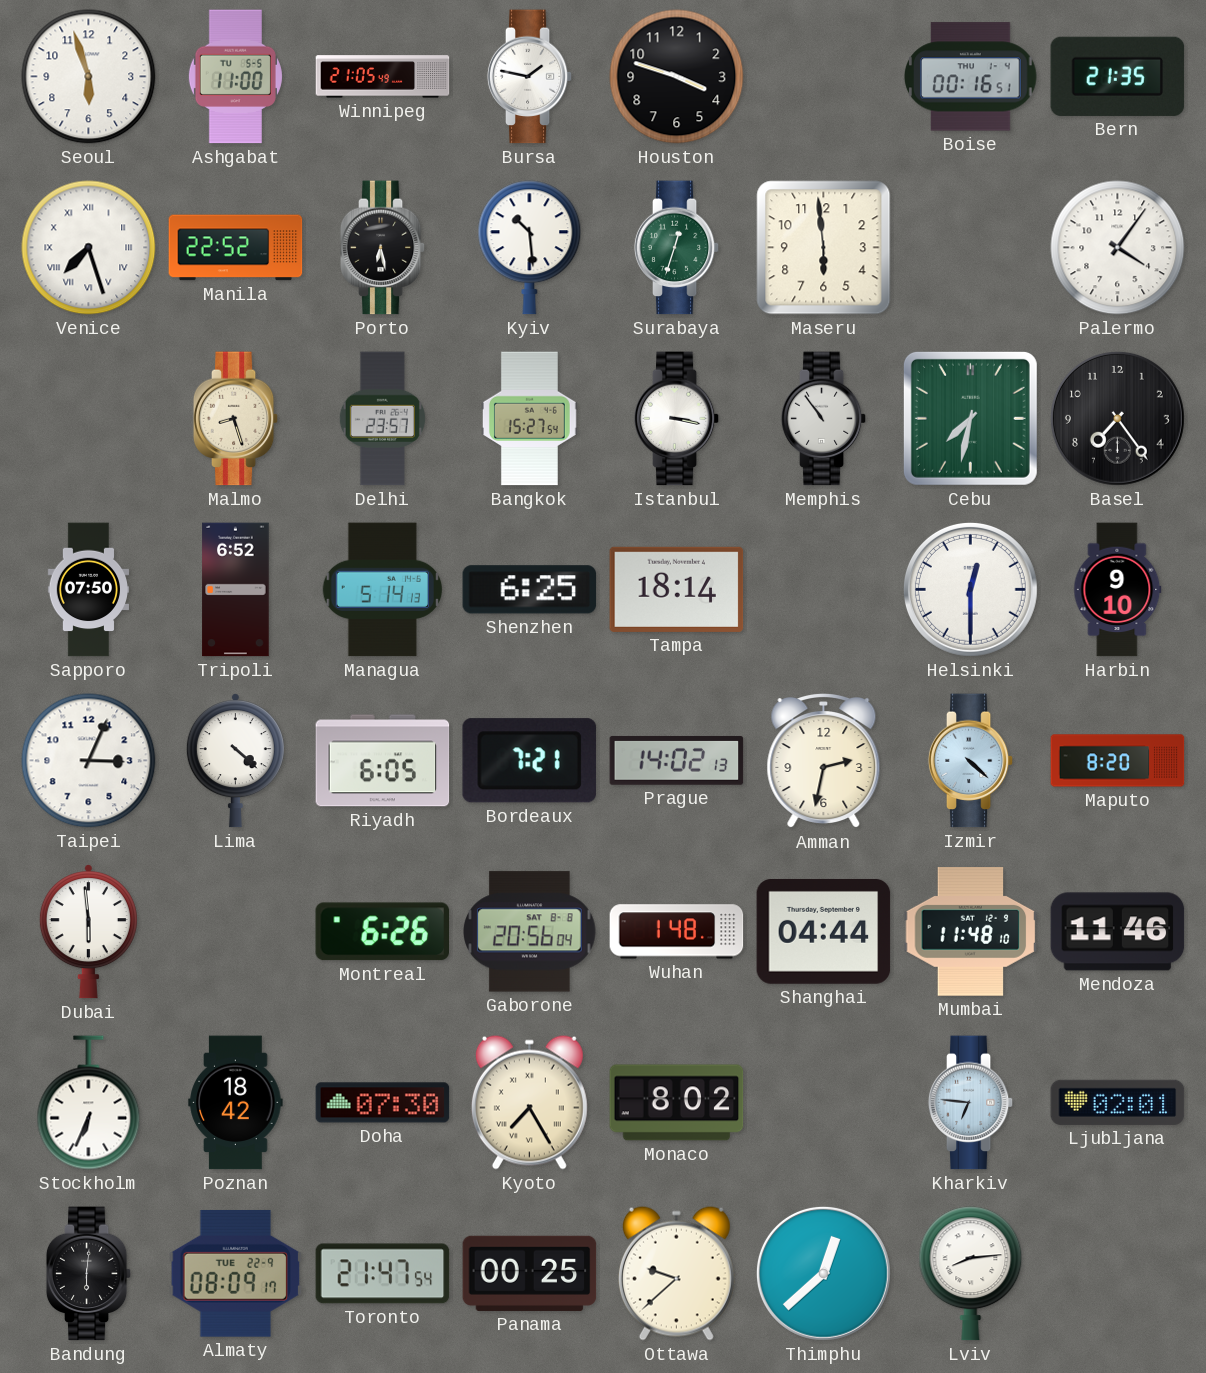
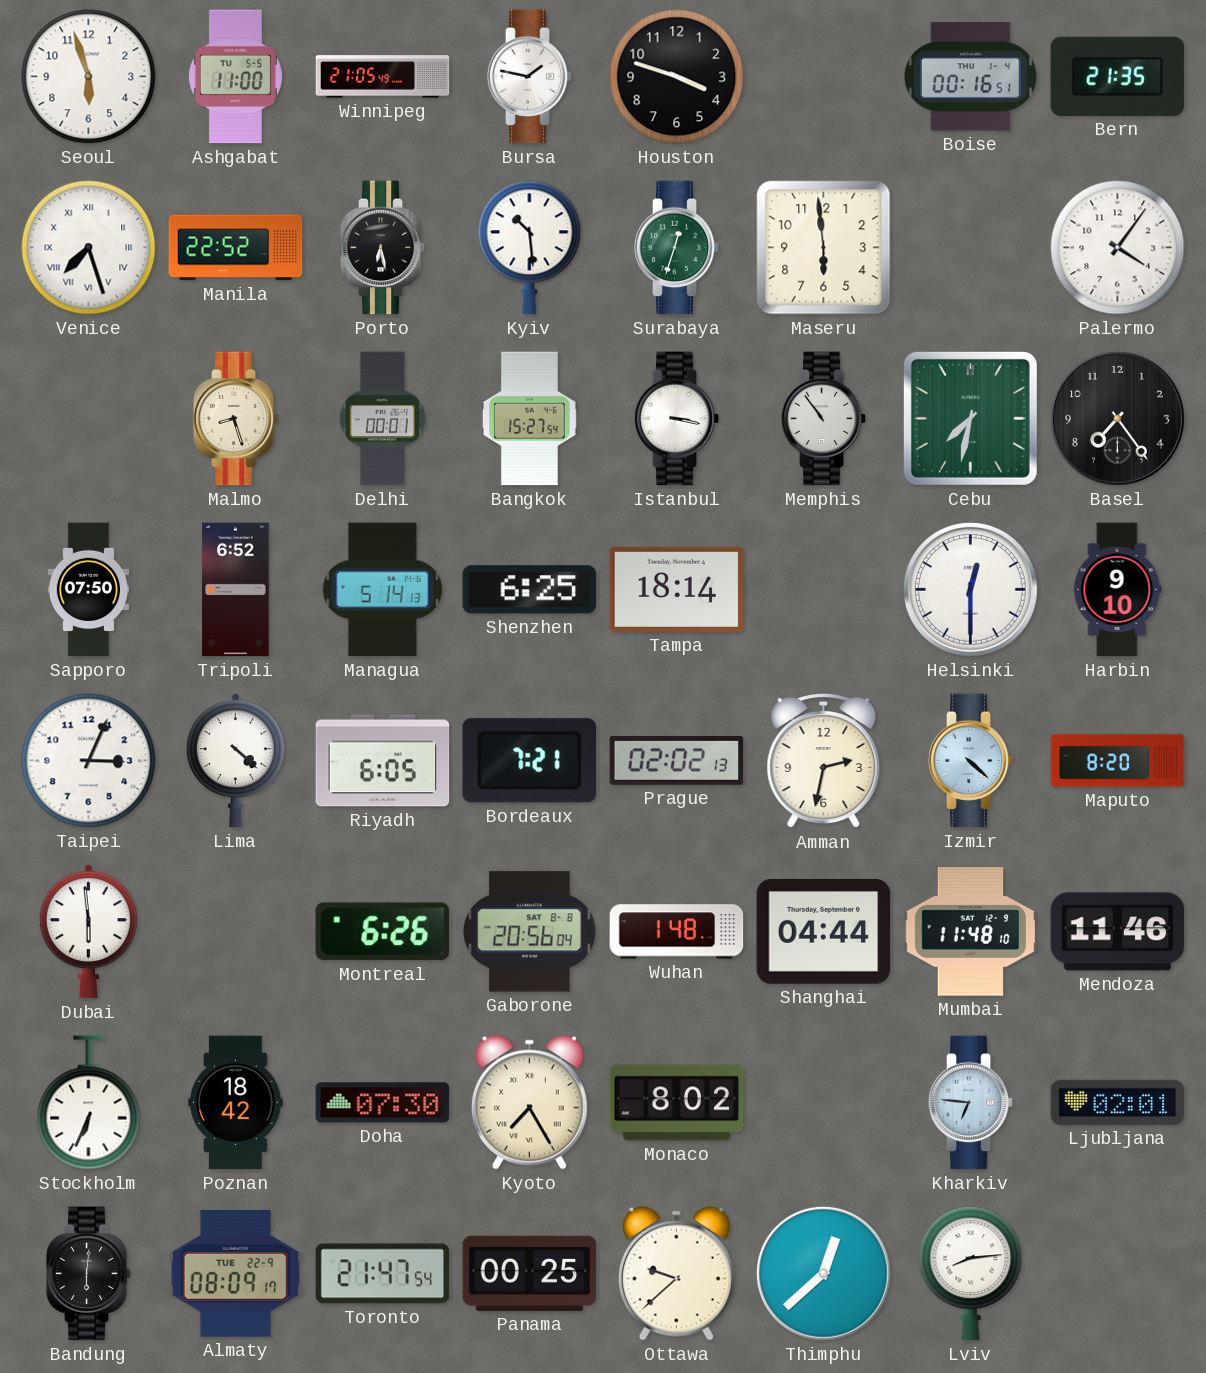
Delhi: 23:57 -> 00:01 (382, 419)
Prague: 14:02 -> 02:02 (677, 761)
